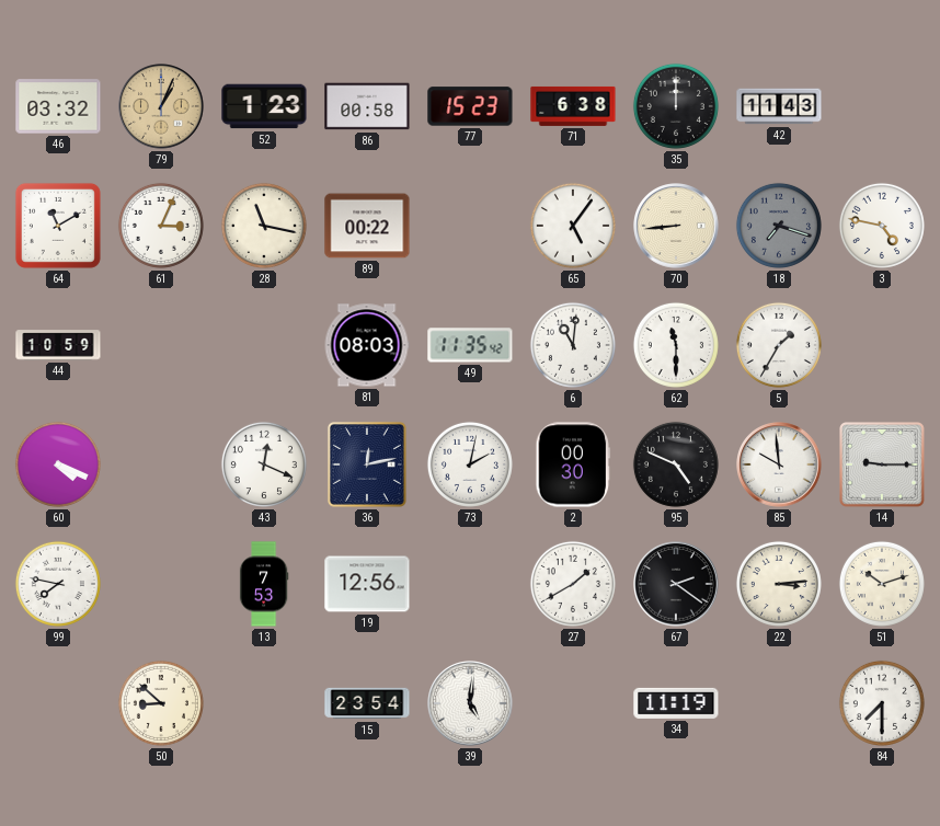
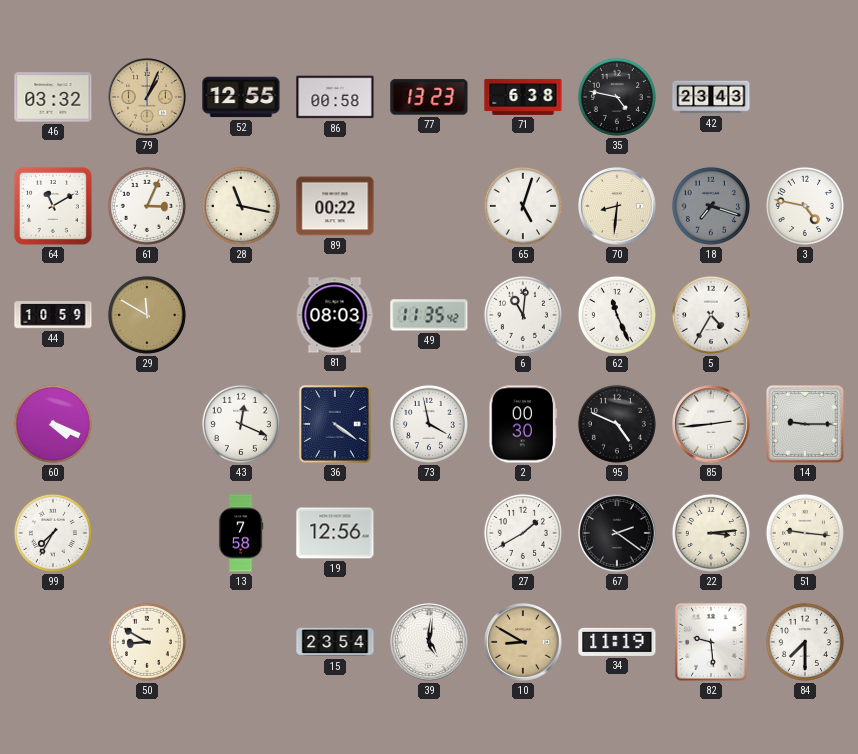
52: 1:23 -> 12:55 (241, 97)
77: 15:23 -> 13:23 (429, 97)
35: 12:00 -> 4:47 (617, 97)
42: 11:43 -> 23:43 (711, 97)
65: 5:06 -> 5:03 (523, 206)
70: 8:44 -> 8:31 (617, 206)
29: none -> 11:50 (147, 315)
62: 11:30 -> 11:26 (617, 315)
5: 1:35 -> 4:35 (711, 315)
36: 12:13 -> 4:21 (335, 424)
73: 2:02 -> 3:58 (429, 424)
85: 9:59 -> 2:44 (711, 424)
99: 7:47 -> 7:35 (53, 533)
13: 7:53 -> 7:58 (241, 533)
51: 10:12 -> 9:16 (805, 533)
50: 8:52 -> 8:50 (147, 642)
10: none -> 8:50 (523, 642)
82: none -> 9:29 (711, 642)
